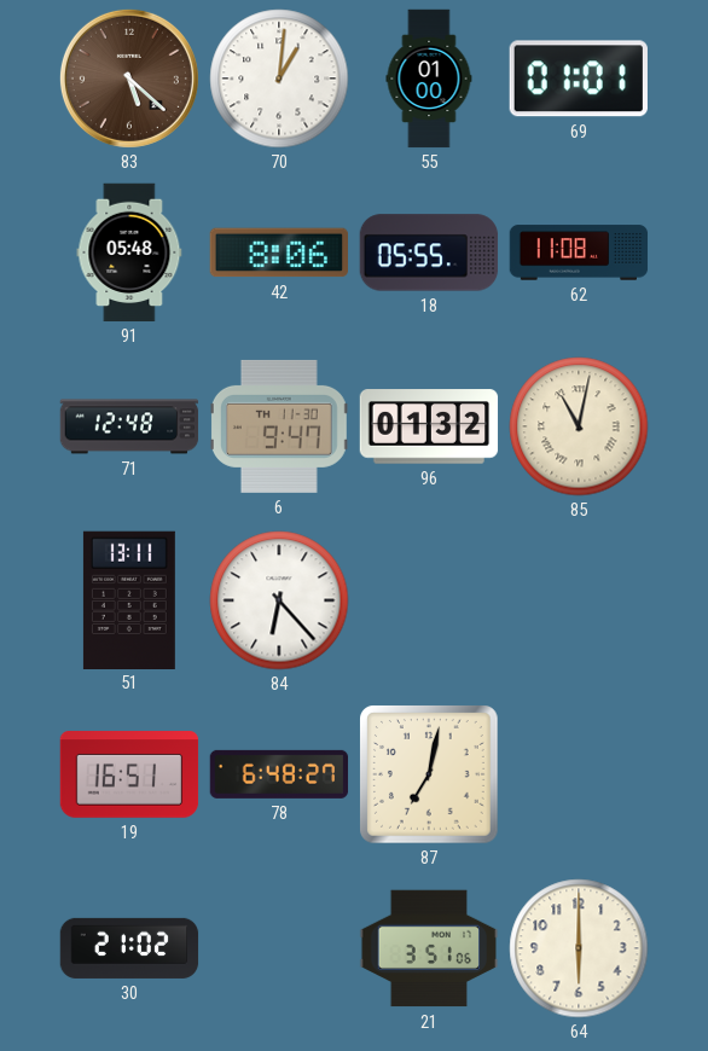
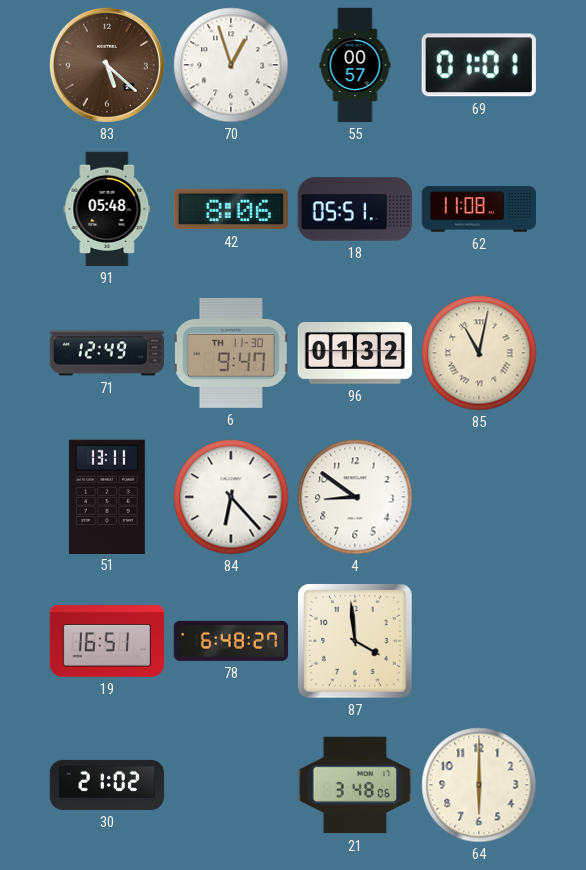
70: 1:01 -> 12:57 (231, 65)
55: 01:00 -> 00:57 (355, 65)
18: 05:55 -> 05:51 (355, 209)
71: 12:48 -> 12:49 (107, 353)
4: none -> 8:51 (355, 497)
87: 7:02 -> 3:59 (356, 642)
21: 3:51 -> 3:48 (355, 785)
